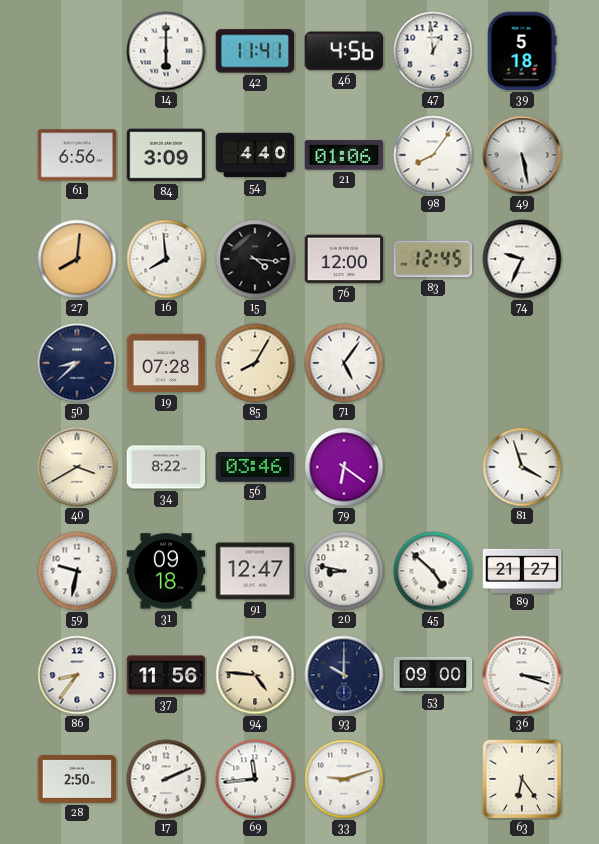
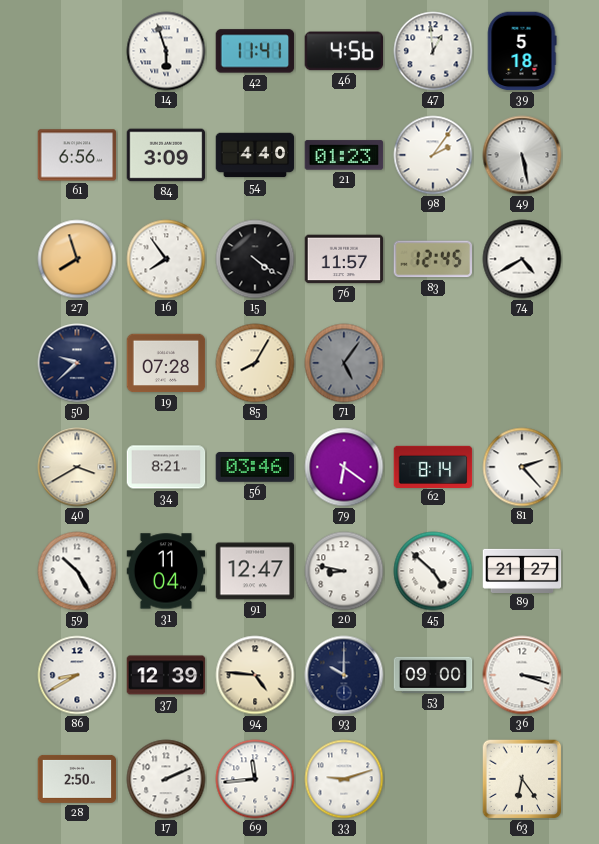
14: 6:00 -> 5:57 (166, 51)
21: 01:06 -> 01:23 (344, 155)
98: 8:06 -> 2:06 (433, 155)
27: 8:01 -> 7:57 (77, 259)
16: 7:59 -> 7:54 (166, 259)
15: 4:16 -> 4:21 (255, 259)
76: 12:00 -> 11:57 (344, 259)
74: 9:34 -> 4:40 (522, 259)
50: 8:38 -> 9:38 (77, 363)
71 dial: white -> grey (344, 363)
34: 8:22 -> 8:21 (166, 467)
62: none -> 8:14 (433, 466)
81: 3:57 -> 2:23 (522, 467)
59: 9:32 -> 10:25 (77, 571)
31: 09:18 -> 11:04 (166, 571)
86: 8:36 -> 8:40 (77, 675)
37: 11:56 -> 12:39 (166, 675)
